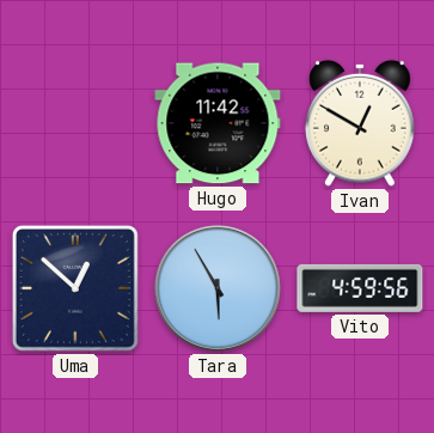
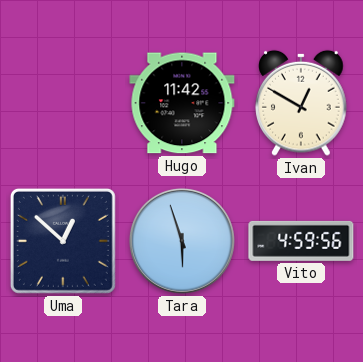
Tara: 5:55 -> 5:57 (182, 241)
